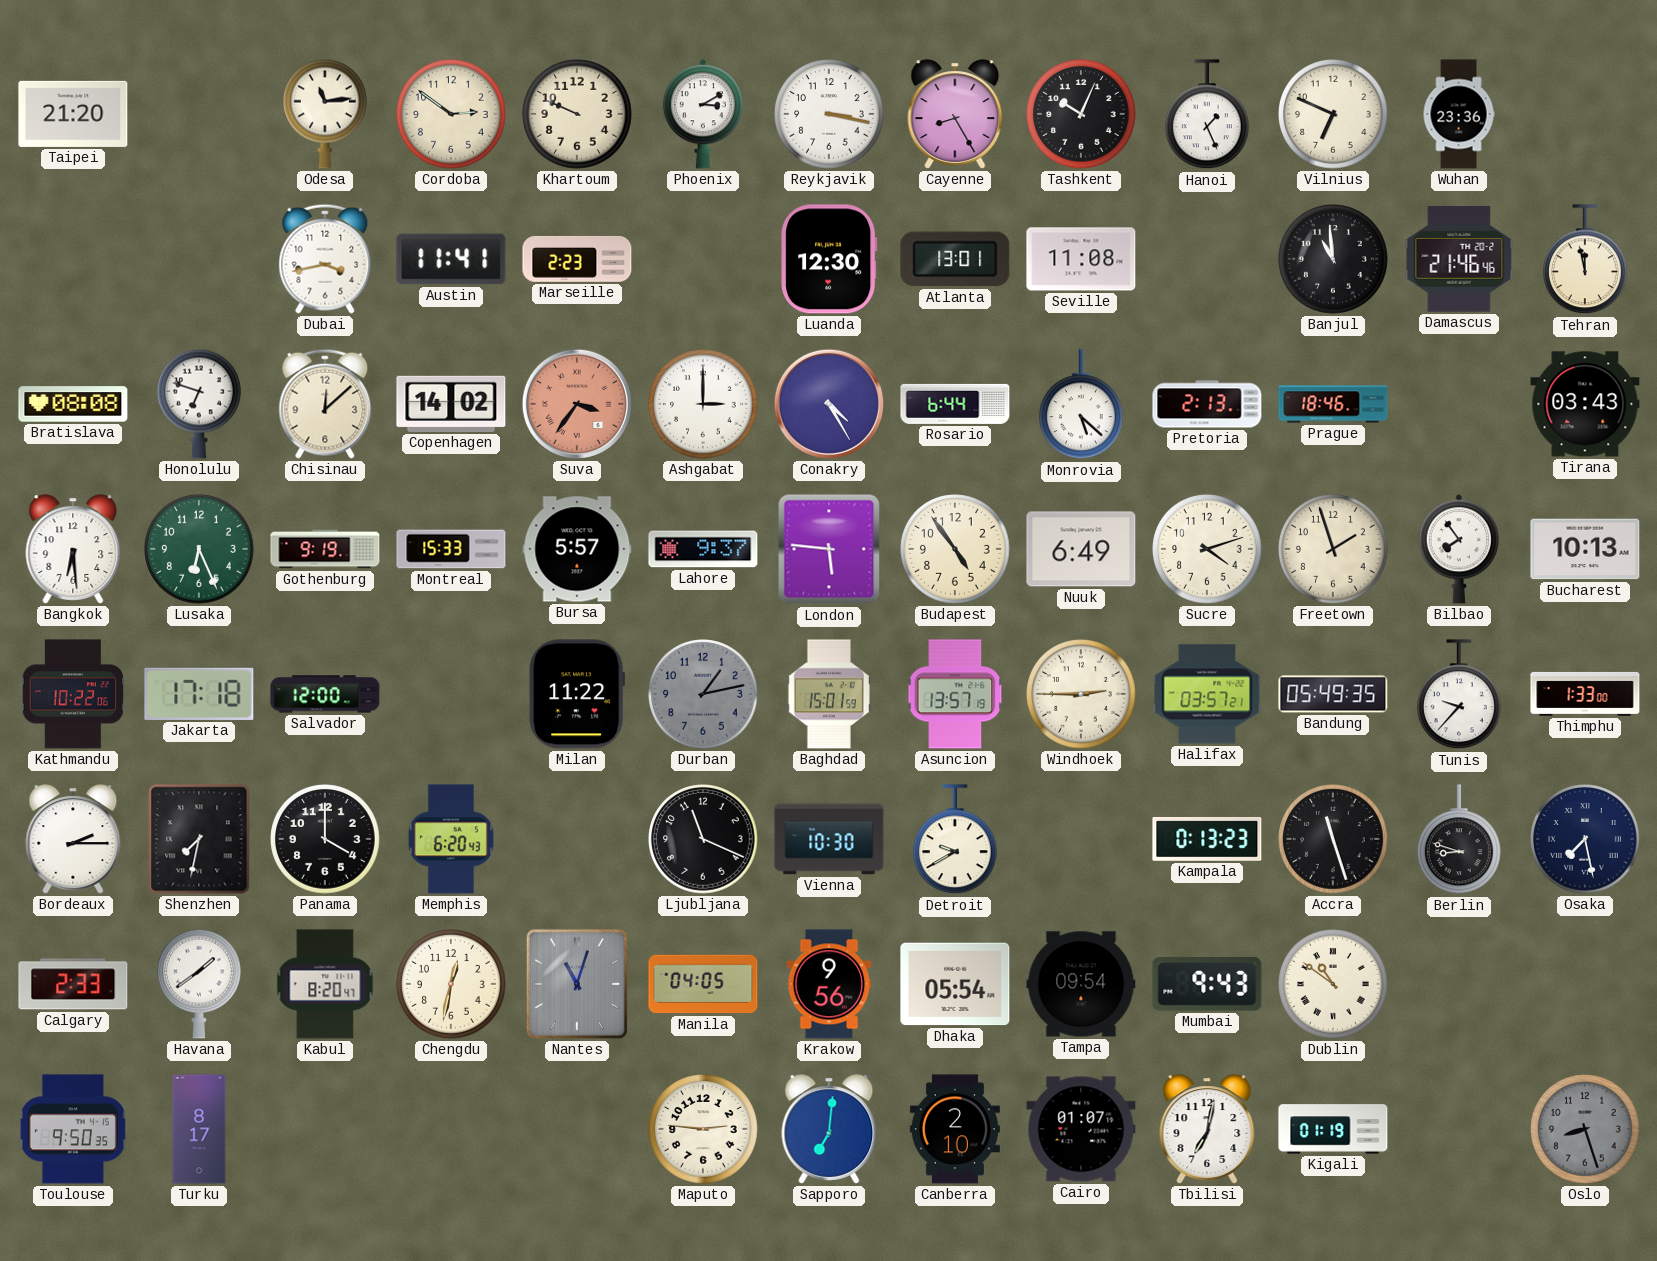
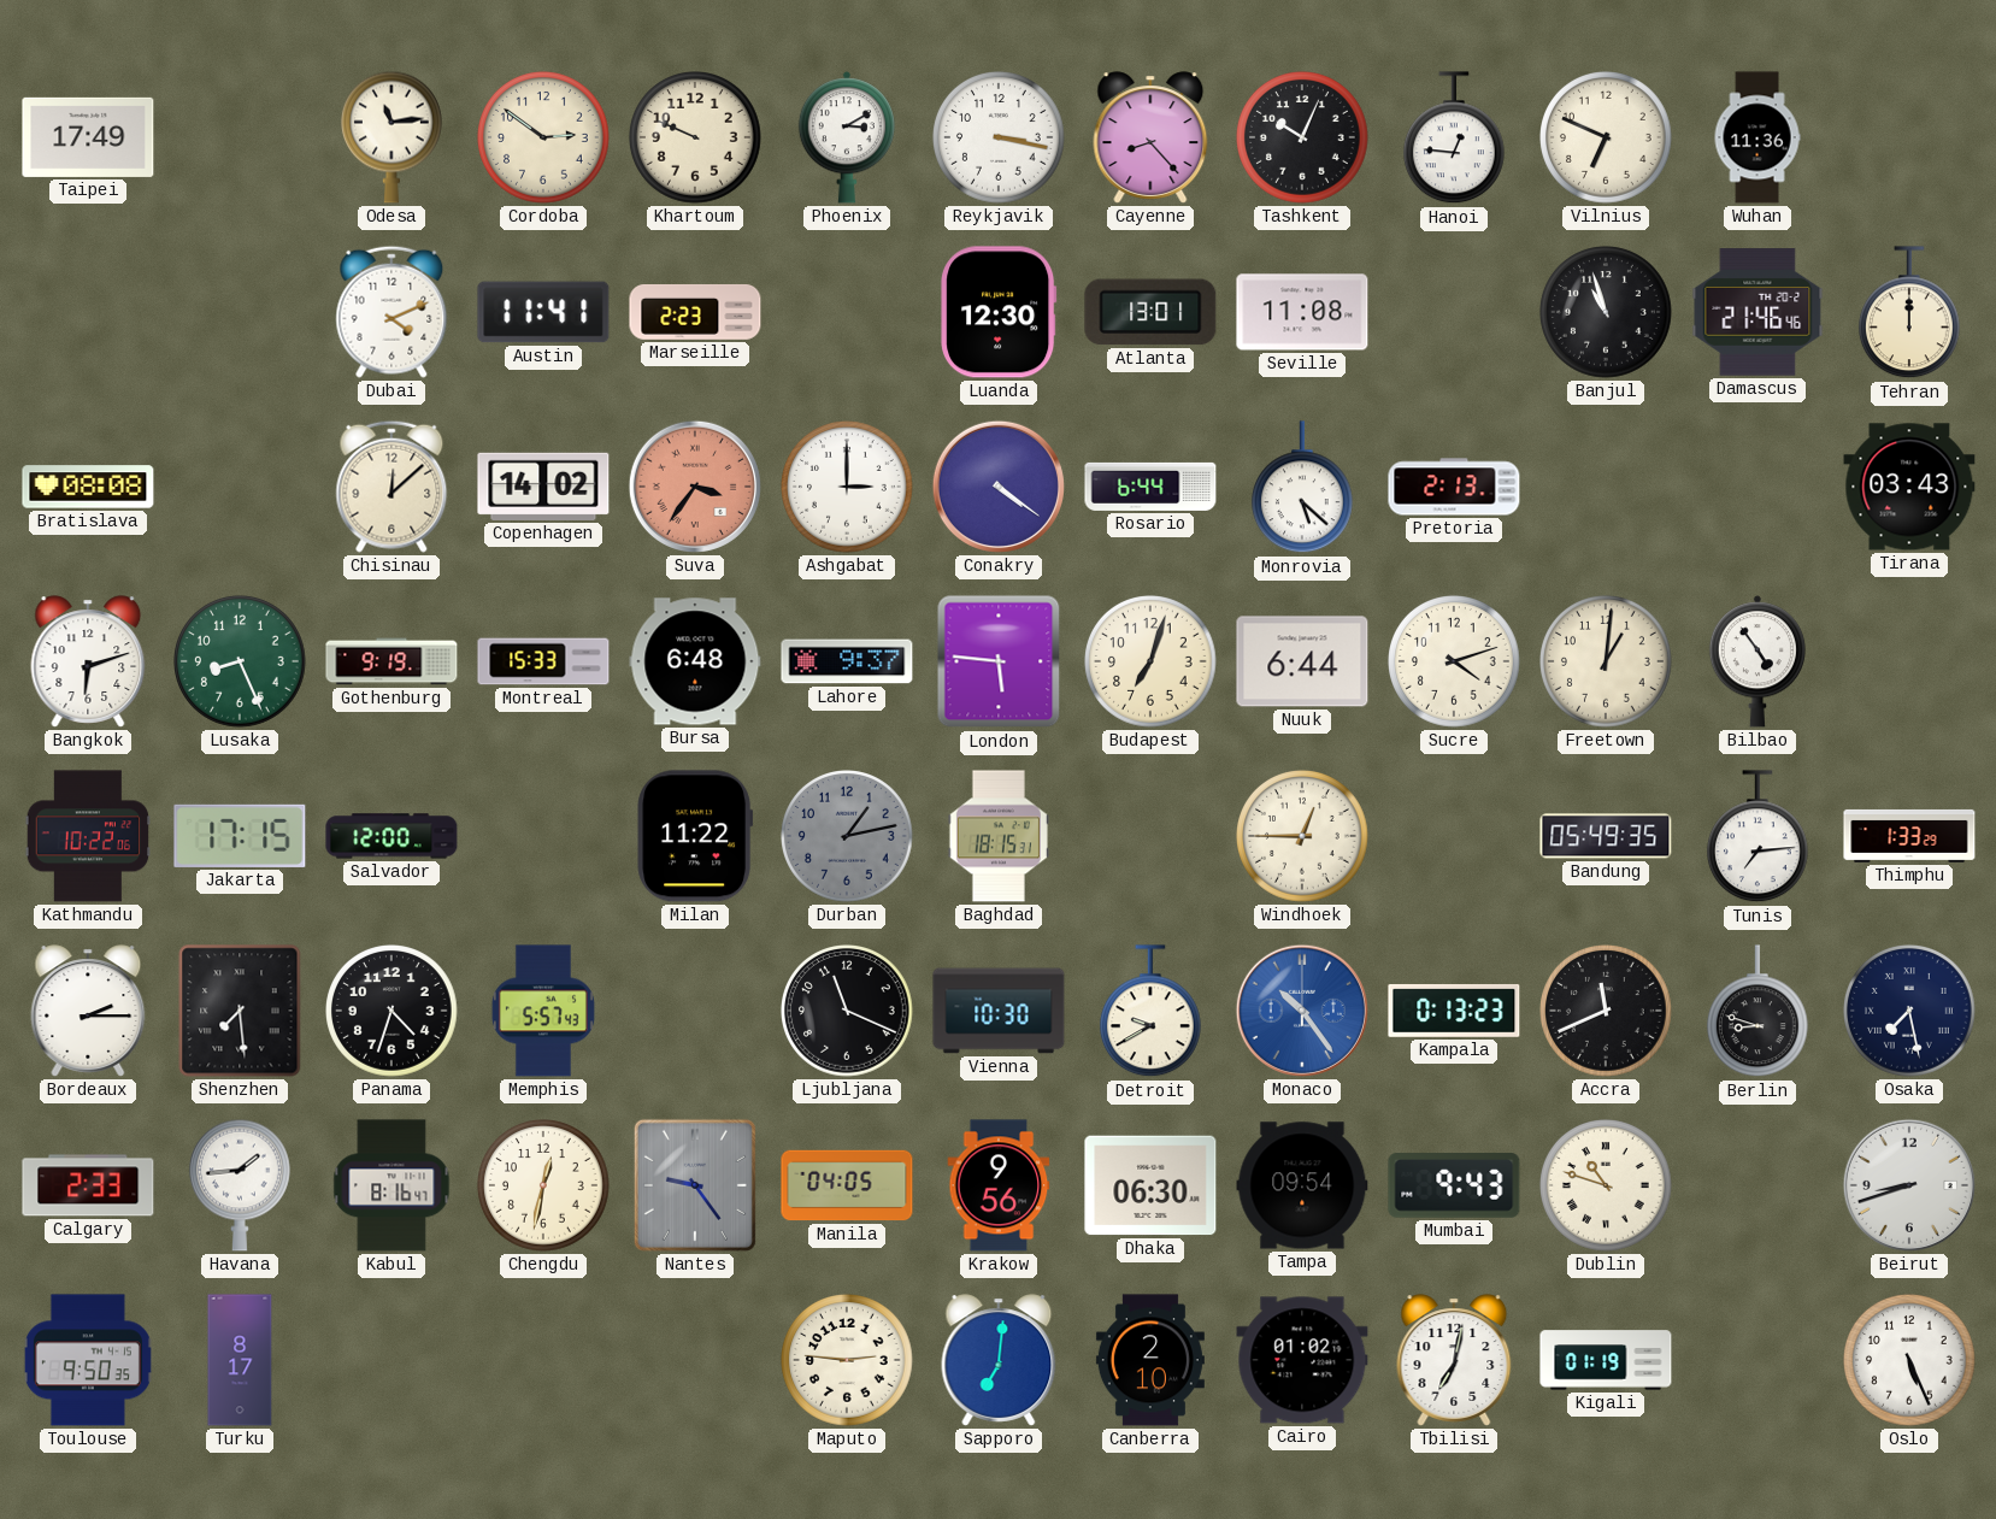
Taipei: 21:20 -> 17:49 (88, 137)
Cayenne: 8:25 -> 8:23 (1150, 137)
Hanoi: 1:26 -> 12:46 (1455, 139)
Wuhan: 23:36 -> 11:36 (1757, 137)
Dubai: 3:43 -> 4:11 (391, 312)
Banjul: 10:59 -> 10:57 (1606, 312)
Tehran: 11:58 -> 12:00 (1910, 313)
Honolulu: 6:48 -> none (200, 404)
Conakry: 4:25 -> 4:21 (999, 487)
Prague: 18:46 -> none (1333, 404)
Bangkok: 6:29 -> 6:12 (88, 661)
Lusaka: 6:26 -> 8:26 (240, 661)
Bursa: 5:57 -> 6:48 (695, 661)
Budapest: 4:54 -> 7:03 (1150, 661)
Nuuk: 6:49 -> 6:44 (1302, 661)
Freetown: 1:57 -> 1:01 (1606, 661)
Bilbao: 7:54 -> 4:54 (1757, 661)
Bucharest: 10:13 -> none (1585, 549)
Jakarta: 17:18 -> 17:15 (240, 836)
Baghdad: 15:01 -> 18:15 (999, 836)
Asuncion: 13:57 -> none (955, 694)
Windhoek: 2:45 -> 12:45 (1302, 836)
Halifax: 03:57 -> none (1207, 694)
Tunis: 9:37 -> 7:14 (1759, 837)
Thimphu: 1:33:00 -> 1:33:29 (1909, 836)
Shenzhen: 7:32 -> 7:29 (240, 1011)
Panama: 4:00 -> 4:33 (391, 1011)
Memphis: 6:20 -> 5:57 (543, 1011)
Monaco: none -> 10:24 (1302, 1011)
Accra: 11:27 -> 11:41 (1606, 1011)
Havana: 1:39 -> 1:44 (241, 1185)
Kabul: 8:20 -> 8:16 (391, 1185)
Nantes: 11:03 -> 9:24 (695, 1185)
Dhaka: 05:54 -> 06:30 (1150, 1185)
Dublin: 10:51 -> 10:48 (1606, 1185)
Beirut: none -> 8:42 (1909, 1185)
Cairo: 01:07 -> 01:02 (1302, 1360)
Oslo: 8:27 -> 5:26 (1909, 1360)
Oslo dial: grey -> white (1909, 1360)
